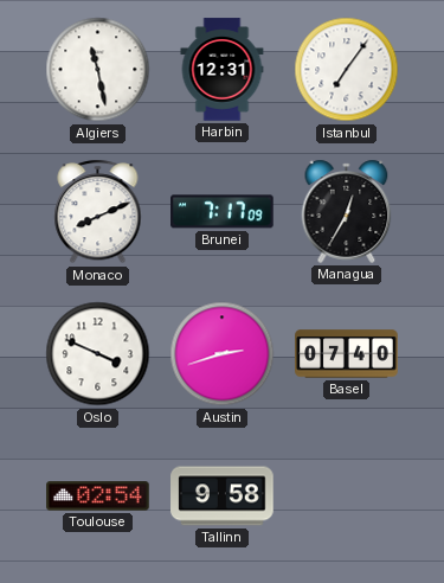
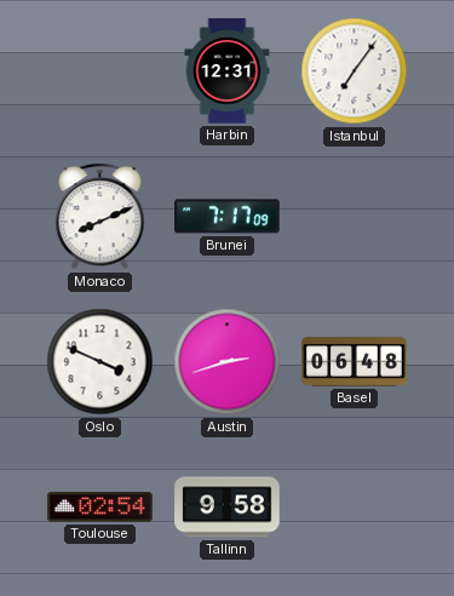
Algiers: 11:28 -> none (98, 70)
Managua: 12:35 -> none (347, 211)
Basel: 07:40 -> 06:48 (355, 362)
